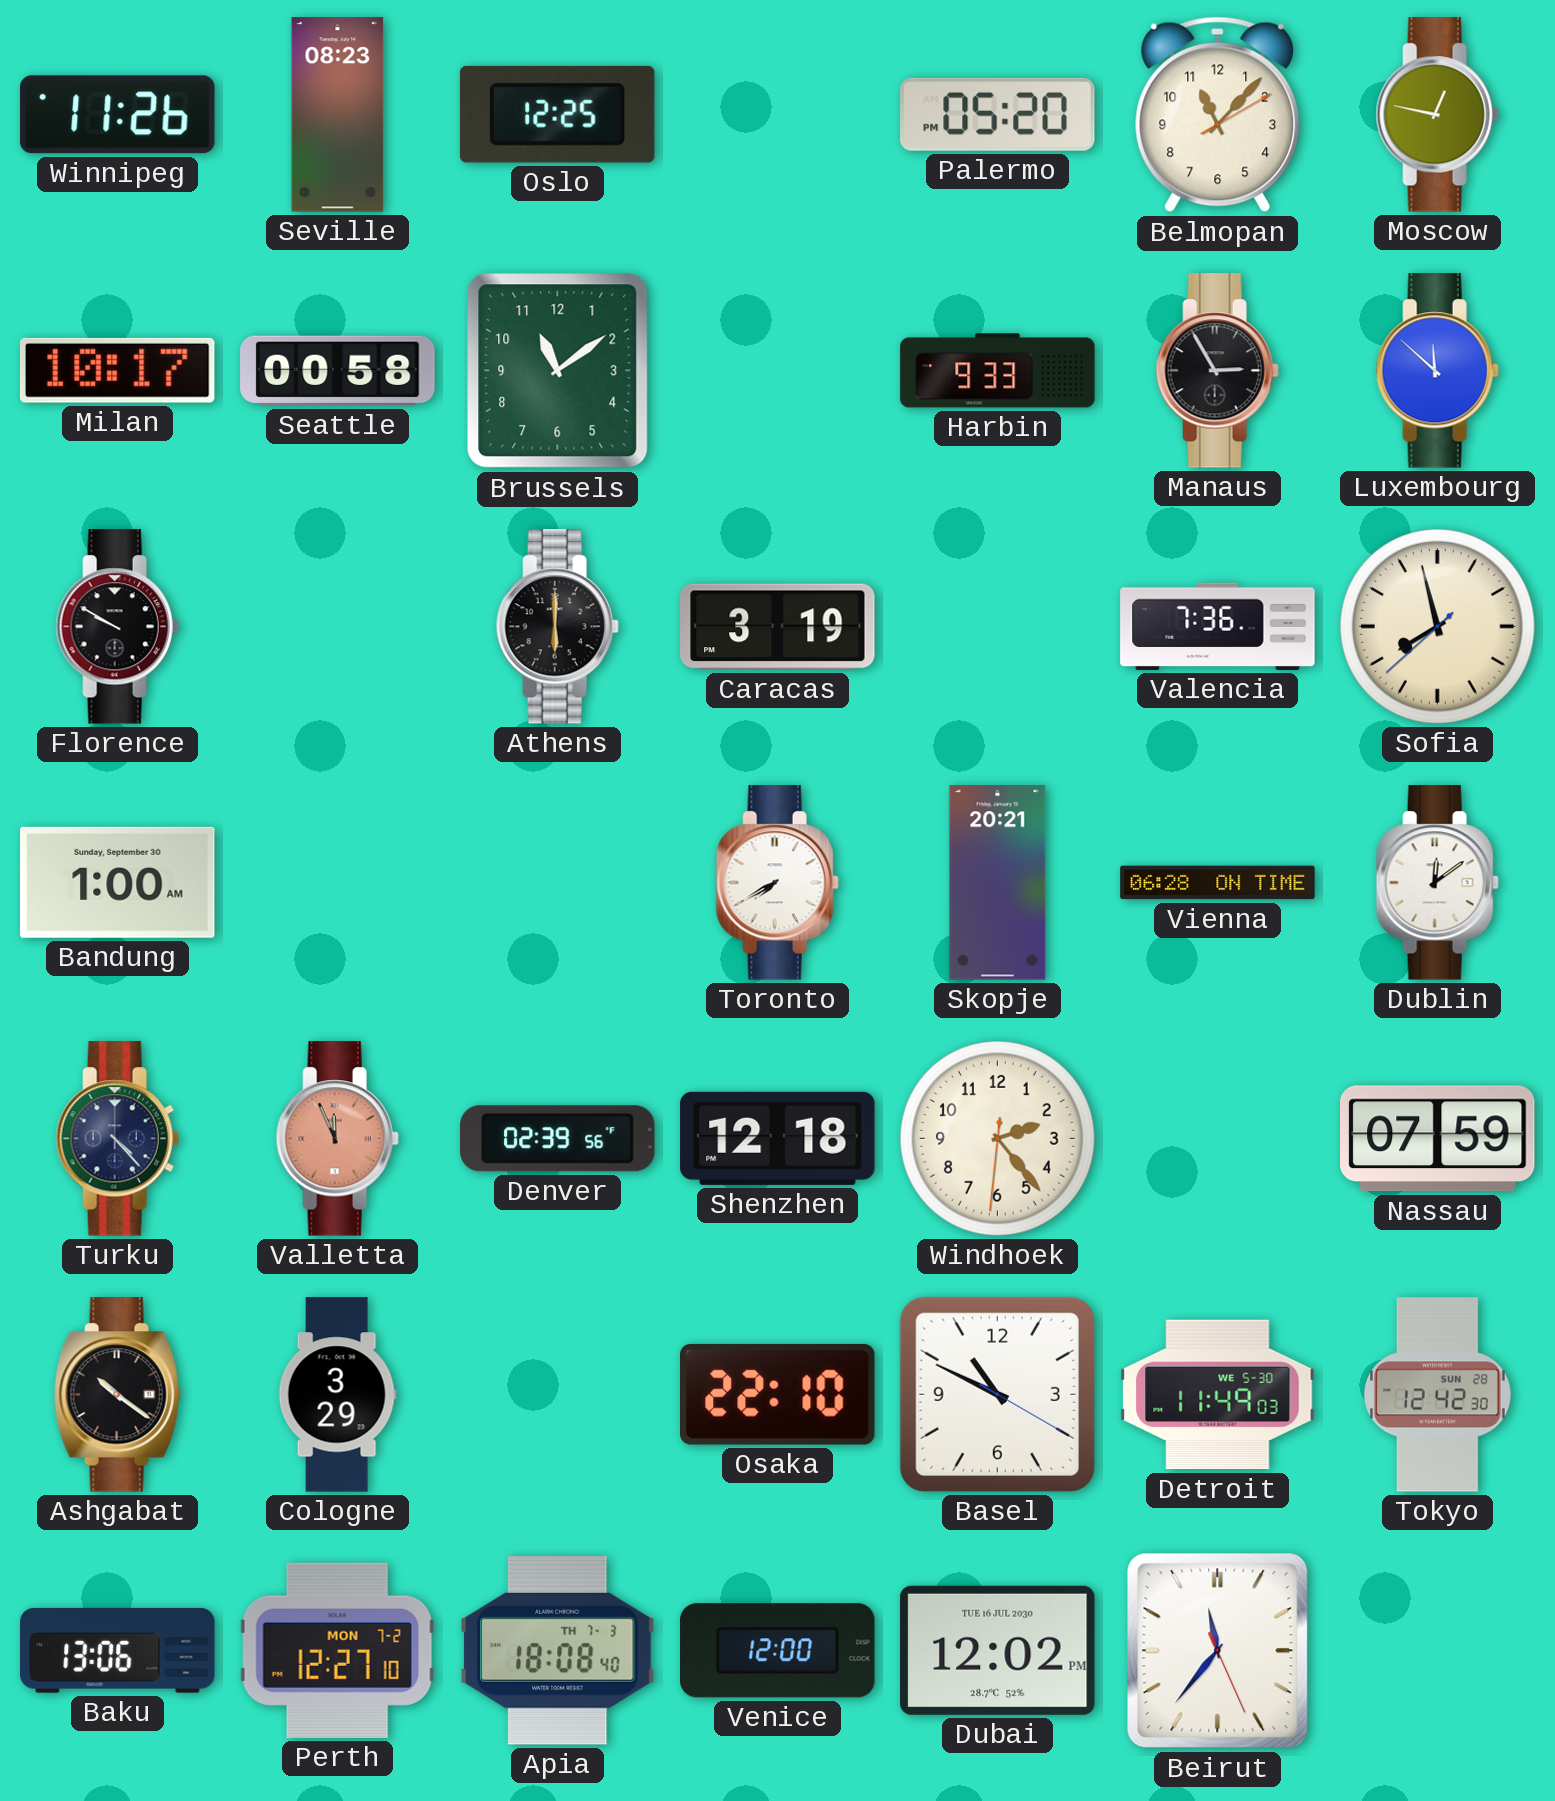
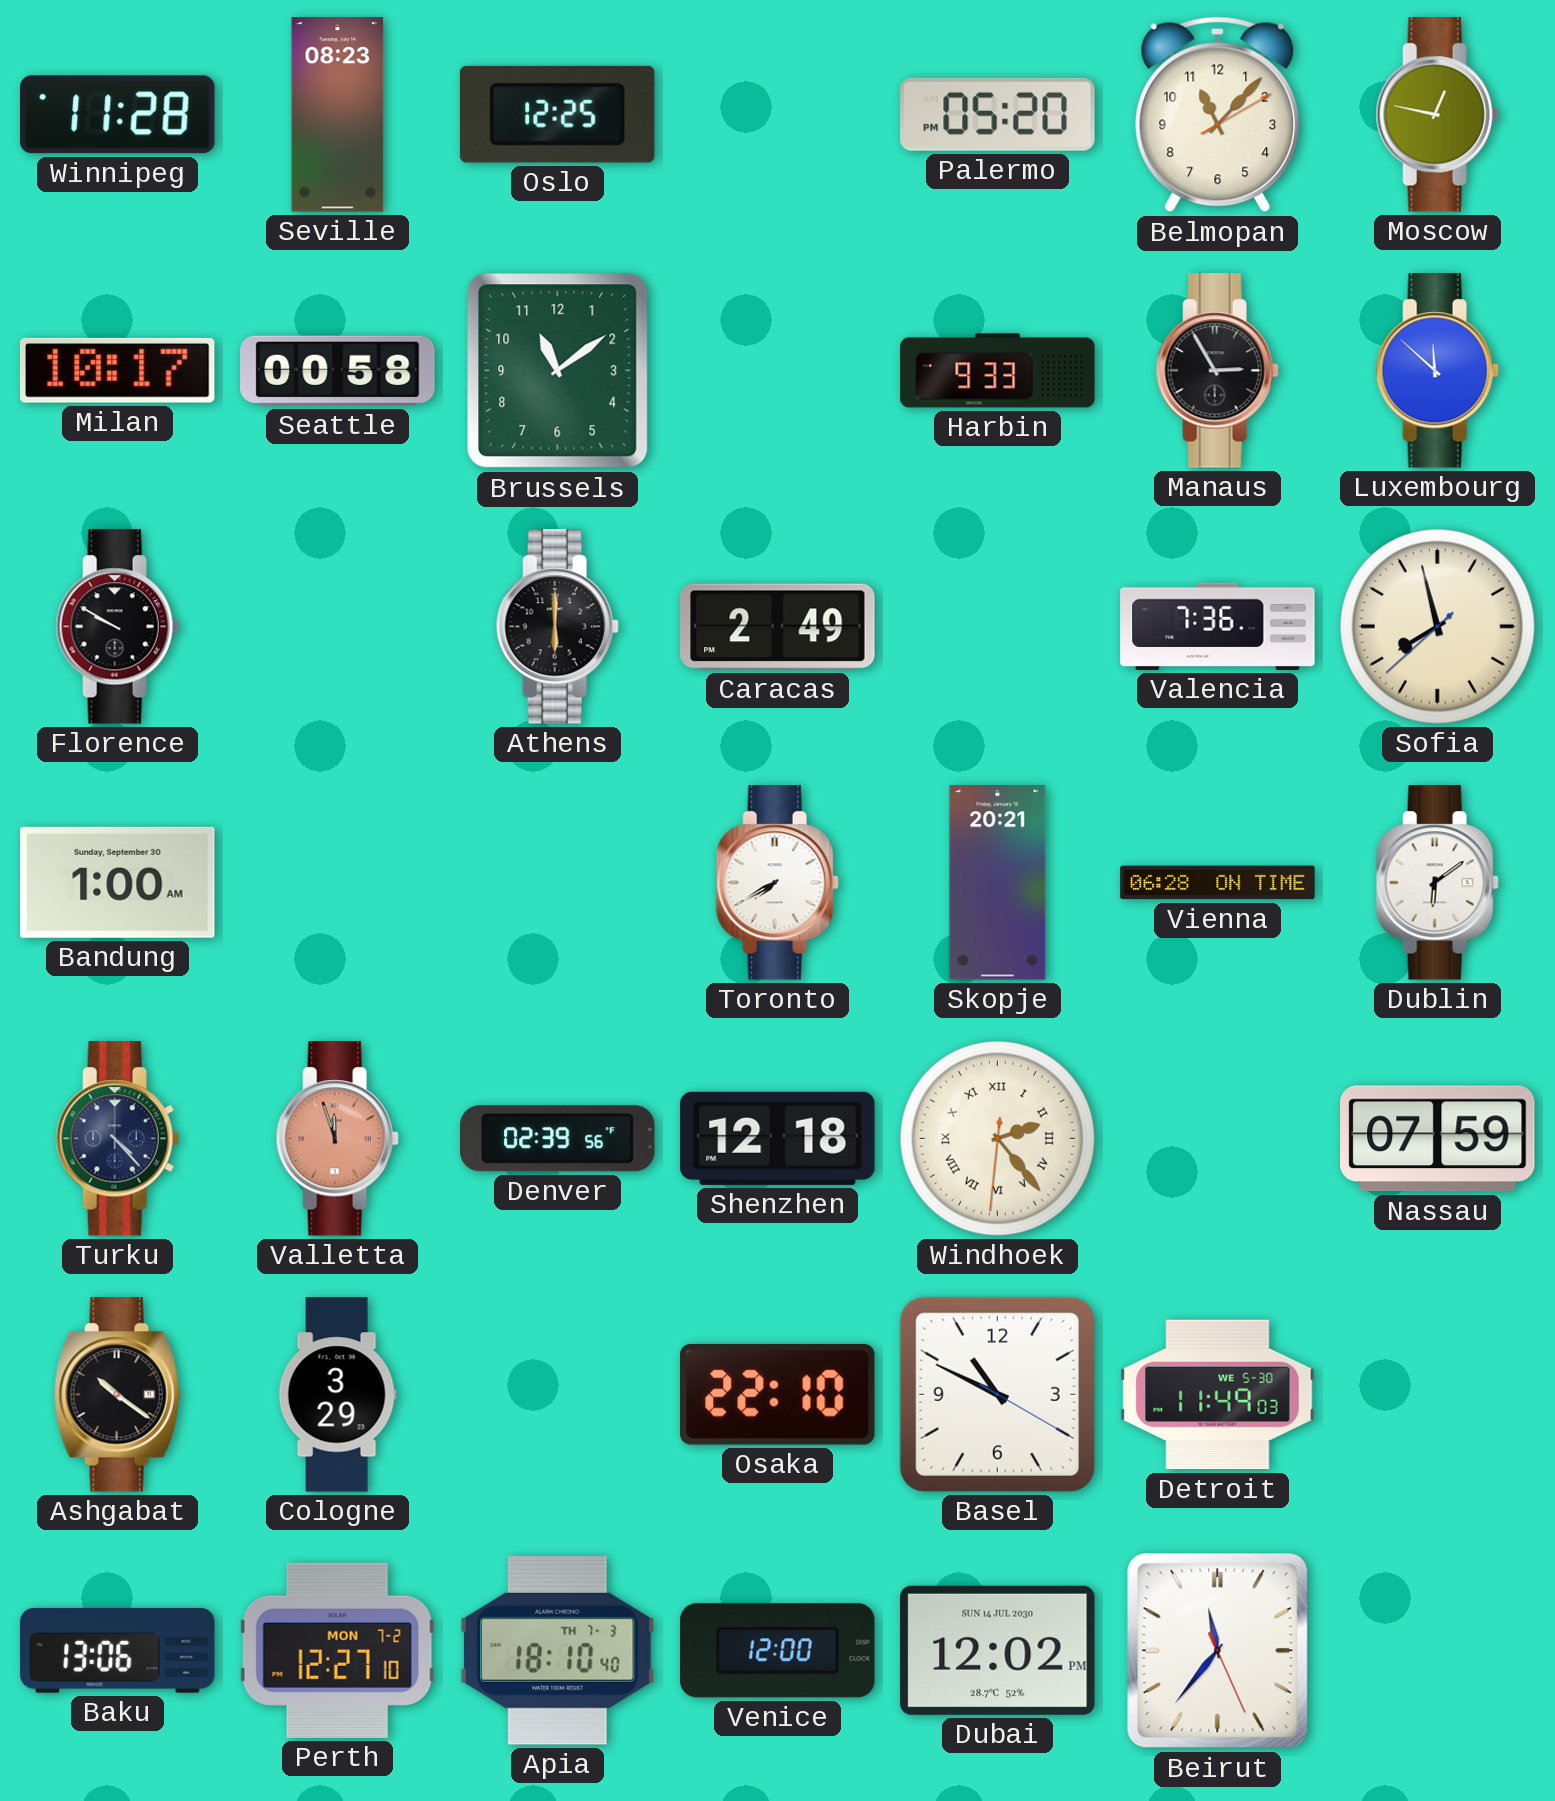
Winnipeg: 11:26 -> 11:28 (118, 115)
Caracas: 3:19 -> 2:49 (778, 627)
Dublin: 12:09 -> 6:09 (1437, 883)
Valletta: 11:56 -> 11:57 (337, 1139)
Windhoek numerals: Arabic -> Roman (998, 1139)
Tokyo: 12:42 -> none (1437, 1395)
Apia: 18:08 -> 18:10 (558, 1650)
Dubai date: TUE 16 JUL 2030 -> SUN 14 JUL 2030 (998, 1650)
